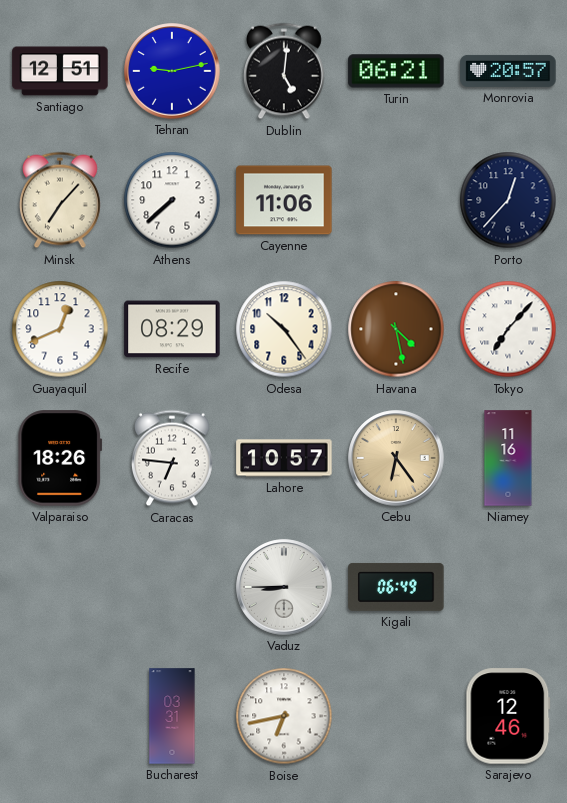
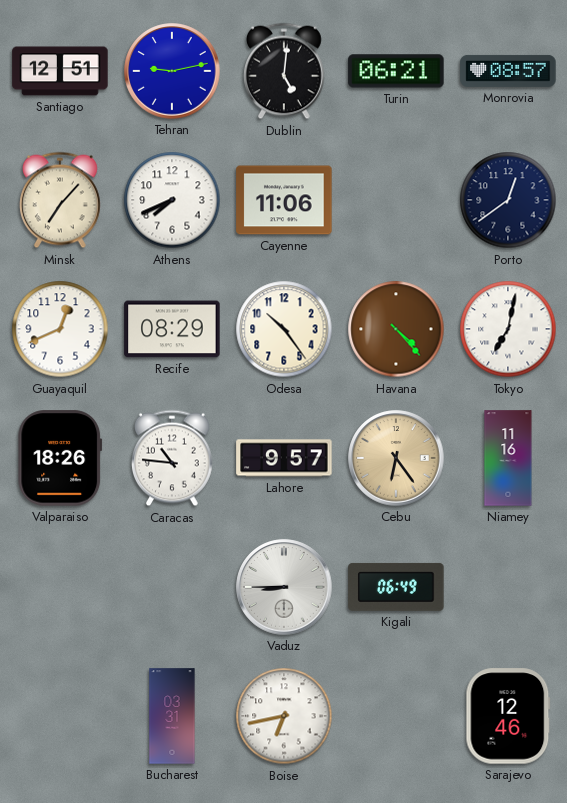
Monrovia: 20:57 -> 08:57 (508, 71)
Athens: 7:38 -> 7:41 (172, 200)
Porto: 12:37 -> 12:39 (508, 200)
Havana: 4:28 -> 4:23 (396, 329)
Tokyo: 7:07 -> 7:02 (508, 329)
Caracas: 6:46 -> 10:46 (172, 458)
Lahore: 10:57 -> 9:57 (284, 458)
